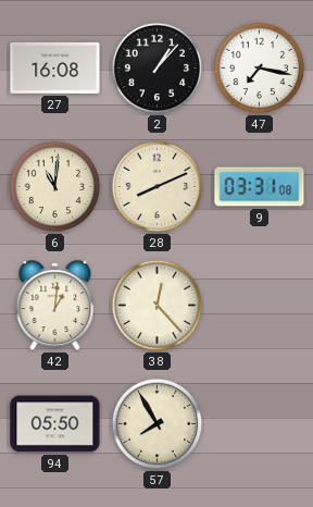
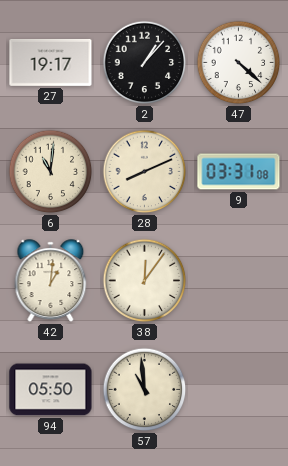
27: 16:08 -> 19:17 (51, 62)
47: 7:17 -> 4:22 (239, 63)
38: 12:23 -> 12:06 (145, 281)
57: 7:55 -> 10:59 (145, 390)
